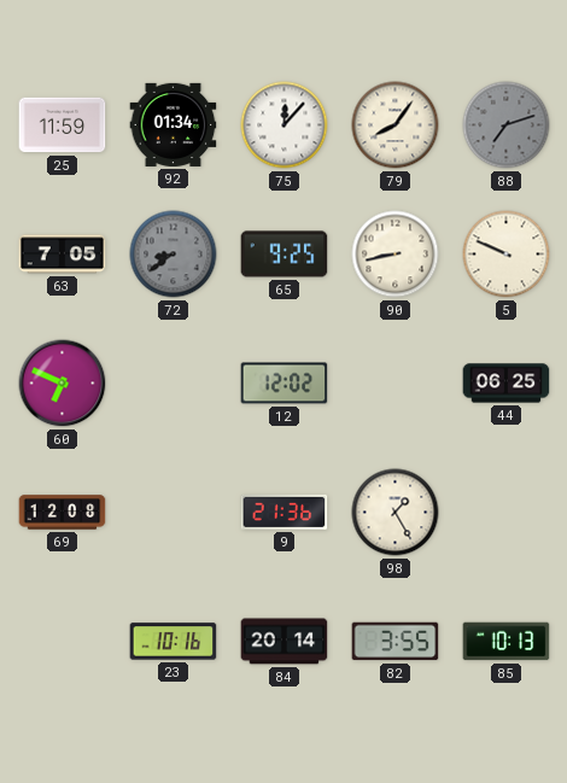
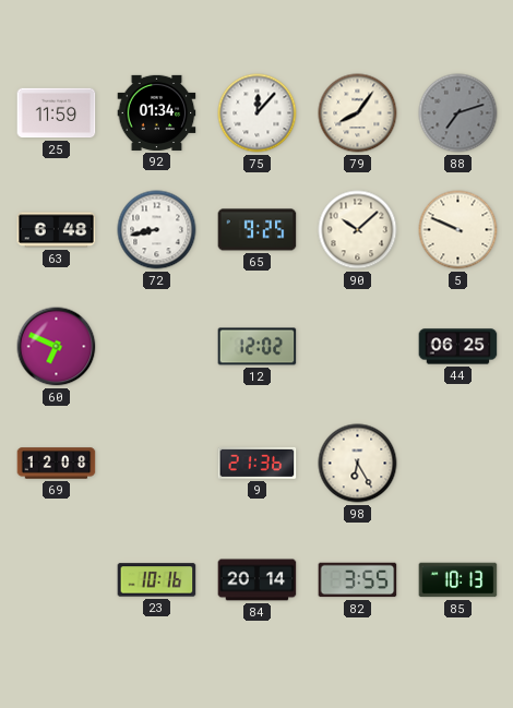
63: 7:05 -> 6:48 (57, 230)
72: 8:39 -> 8:43 (157, 230)
72 dial: grey -> white (157, 230)
90: 8:43 -> 10:08 (358, 230)
98: 1:25 -> 6:25 (358, 464)
